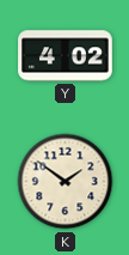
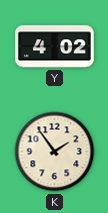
K: 1:51 -> 1:54 (55, 152)
